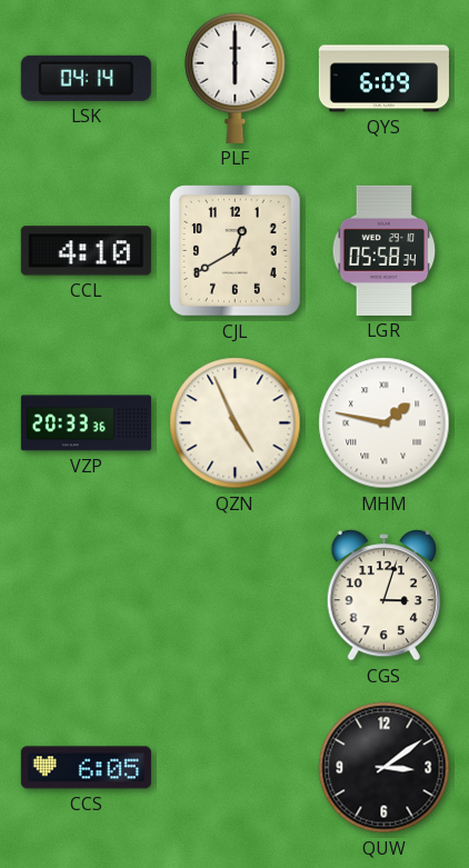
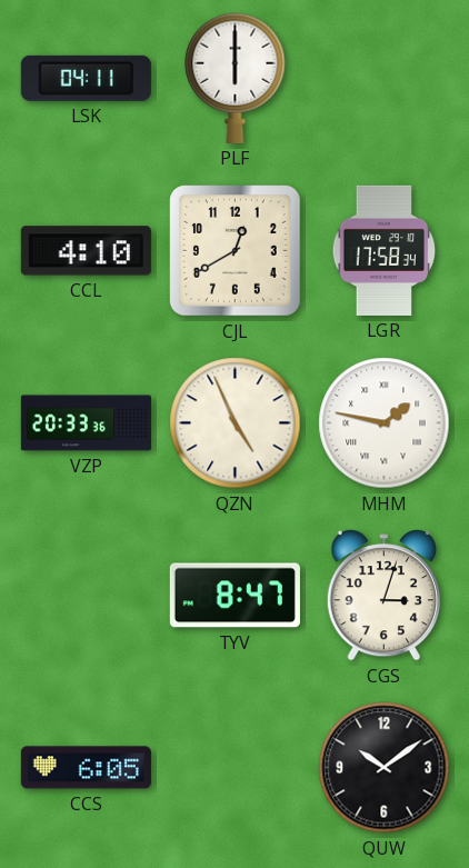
LSK: 04:14 -> 04:11 (86, 78)
QYS: 6:09 -> none (383, 79)
LGR: 05:58 -> 17:58 (385, 250)
TYV: none -> 8:47 (234, 596)
QUW: 3:09 -> 10:09 (385, 768)
